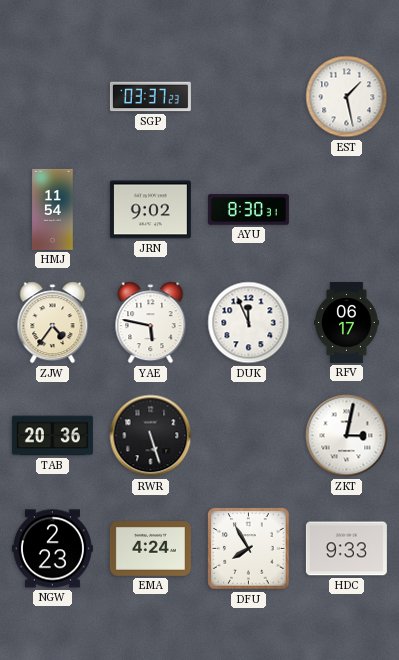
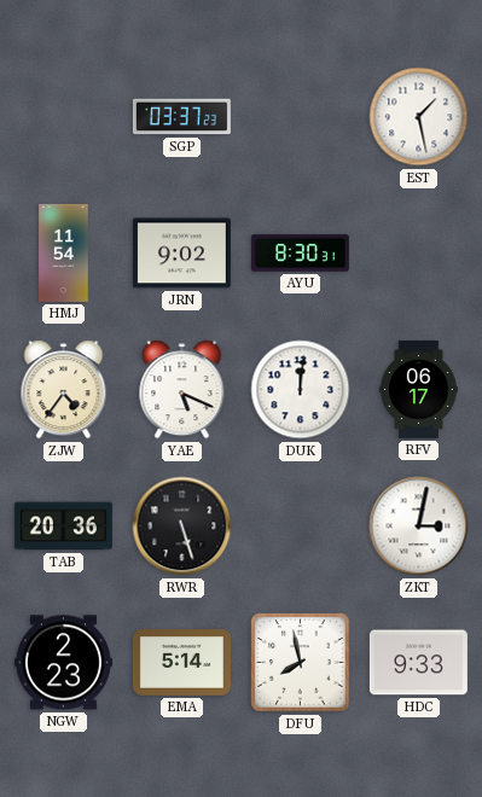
YAE: 5:47 -> 5:19 (182, 390)
DUK: 11:56 -> 12:01 (301, 390)
EMA: 4:24 -> 5:14 (181, 663)
DFU: 7:55 -> 7:58 (301, 663)
